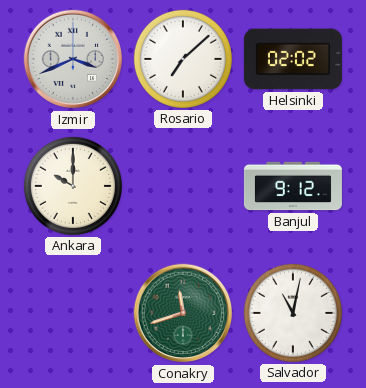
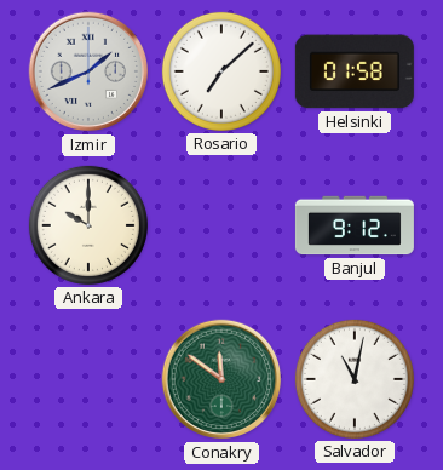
Izmir: 3:41 -> 1:41 (88, 71)
Helsinki: 02:02 -> 01:58 (355, 71)
Conakry: 11:42 -> 11:51 (221, 379)
